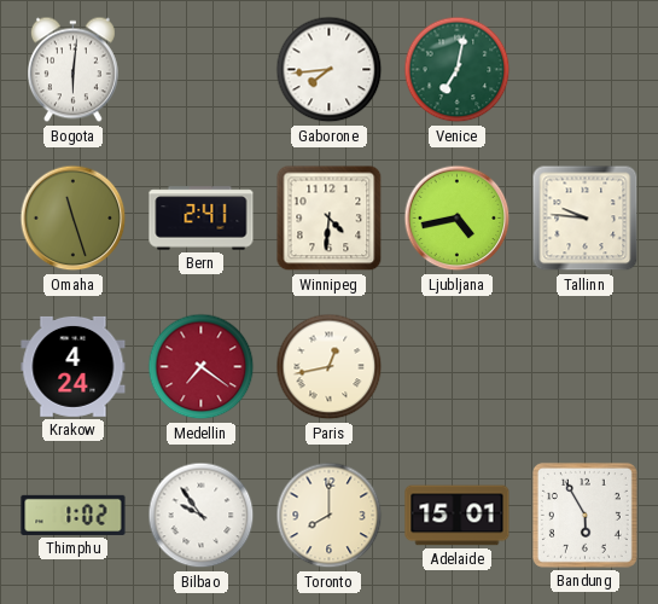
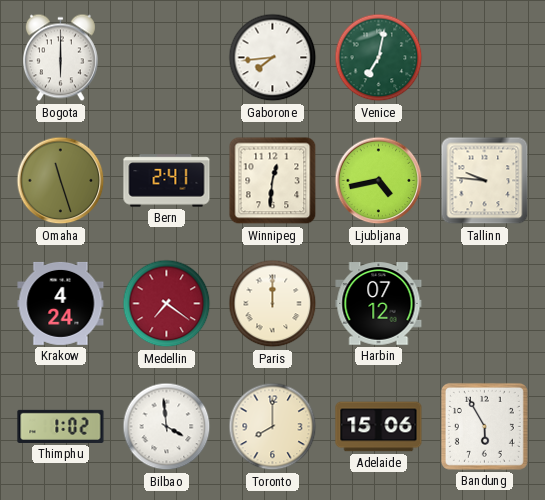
Bogota: 6:01 -> 6:00 (60, 58)
Winnipeg: 4:31 -> 12:31 (273, 181)
Paris: 12:43 -> 12:00 (273, 304)
Harbin: none -> 07:12 (379, 304)
Bilbao: 9:54 -> 3:59 (167, 427)
Adelaide: 15:01 -> 15:06 (379, 427)
